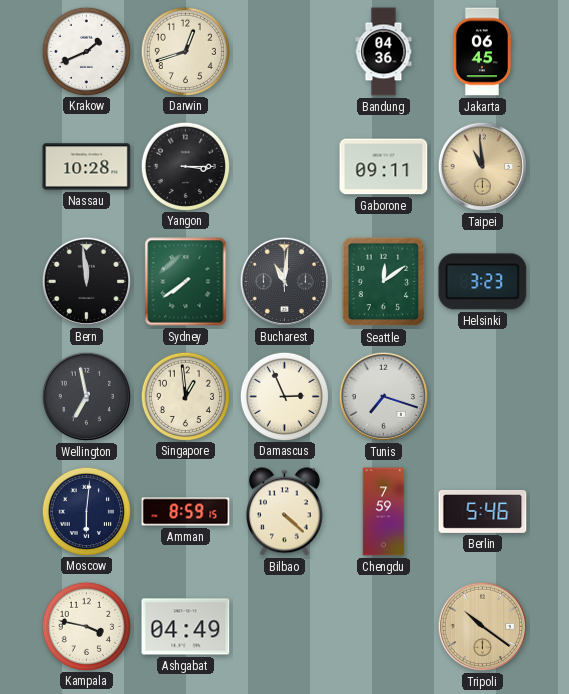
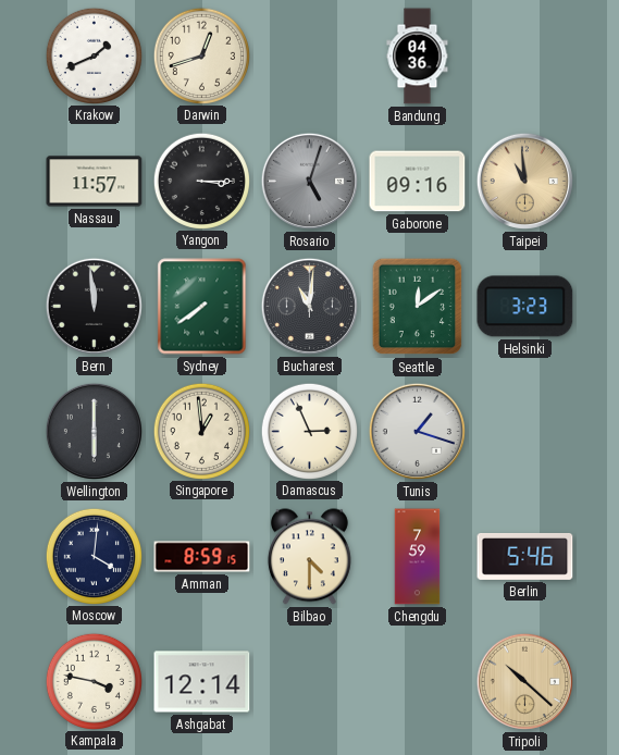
Jakarta: 06:45 -> none (482, 52)
Nassau: 10:28 -> 11:57 (95, 182)
Rosario: none -> 5:03 (309, 181)
Gaborone: 09:11 -> 09:16 (418, 182)
Wellington: 6:58 -> 6:00 (94, 431)
Tunis: 7:18 -> 1:18 (417, 431)
Moscow: 6:01 -> 4:01 (94, 556)
Bilbao: 4:22 -> 4:30 (309, 557)
Ashgabat: 04:49 -> 12:14 (202, 682)
Tripoli: 10:21 -> 10:22 (524, 681)
